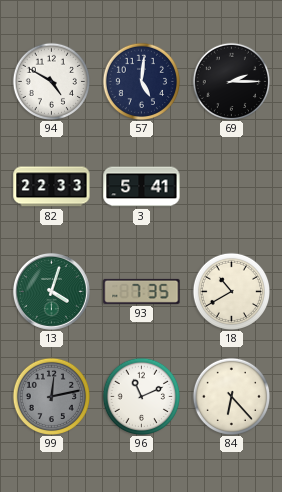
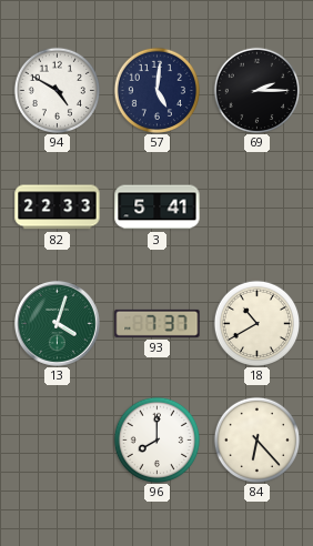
93: 7:35 -> 7:37 (158, 323)
99: 12:13 -> none (51, 396)
96: 11:11 -> 8:00 (156, 439)
